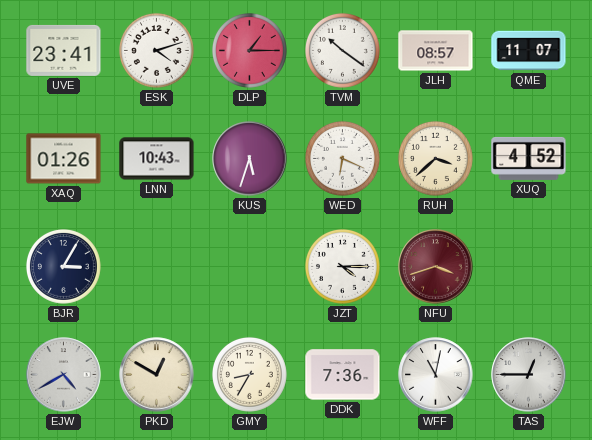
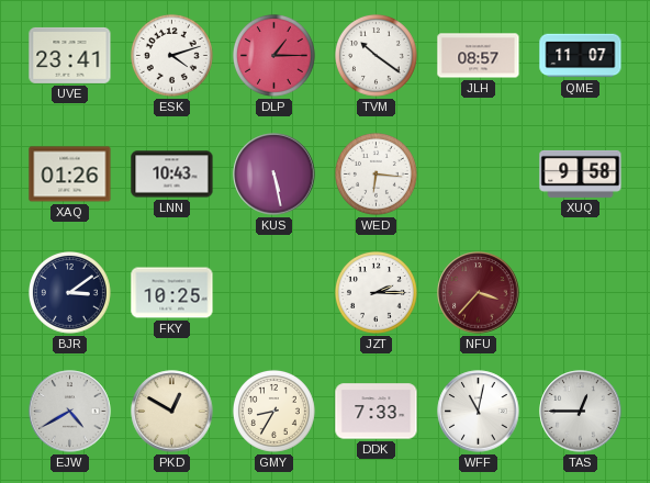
KUS: 5:33 -> 5:28 (274, 175)
WED: 6:19 -> 6:16 (376, 173)
RUH: 3:38 -> none (435, 158)
XUQ: 4:52 -> 9:58 (581, 173)
BJR: 3:05 -> 3:09 (69, 292)
FKY: none -> 10:25 (172, 293)
JZT: 4:15 -> 2:15 (376, 292)
NFU: 3:42 -> 3:37 (479, 293)
DDK: 7:36 -> 7:33 (377, 412)
